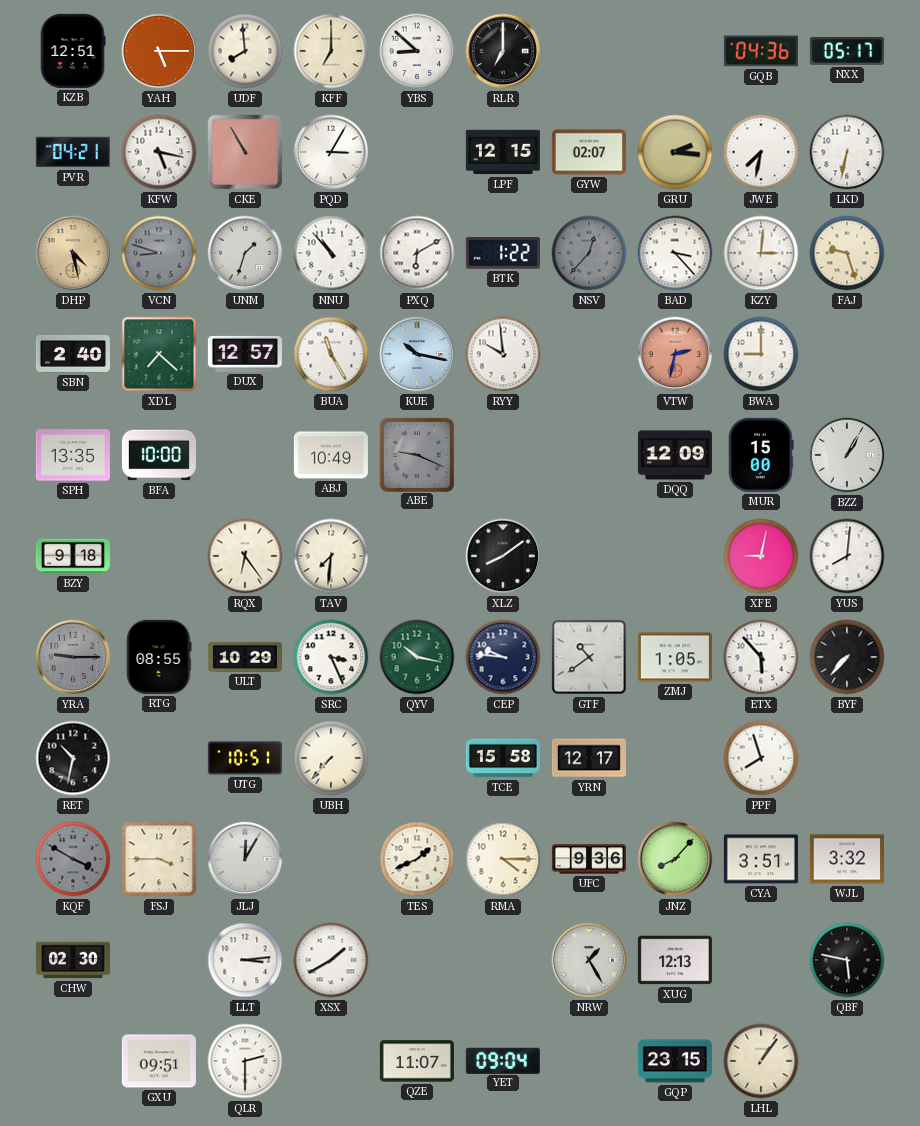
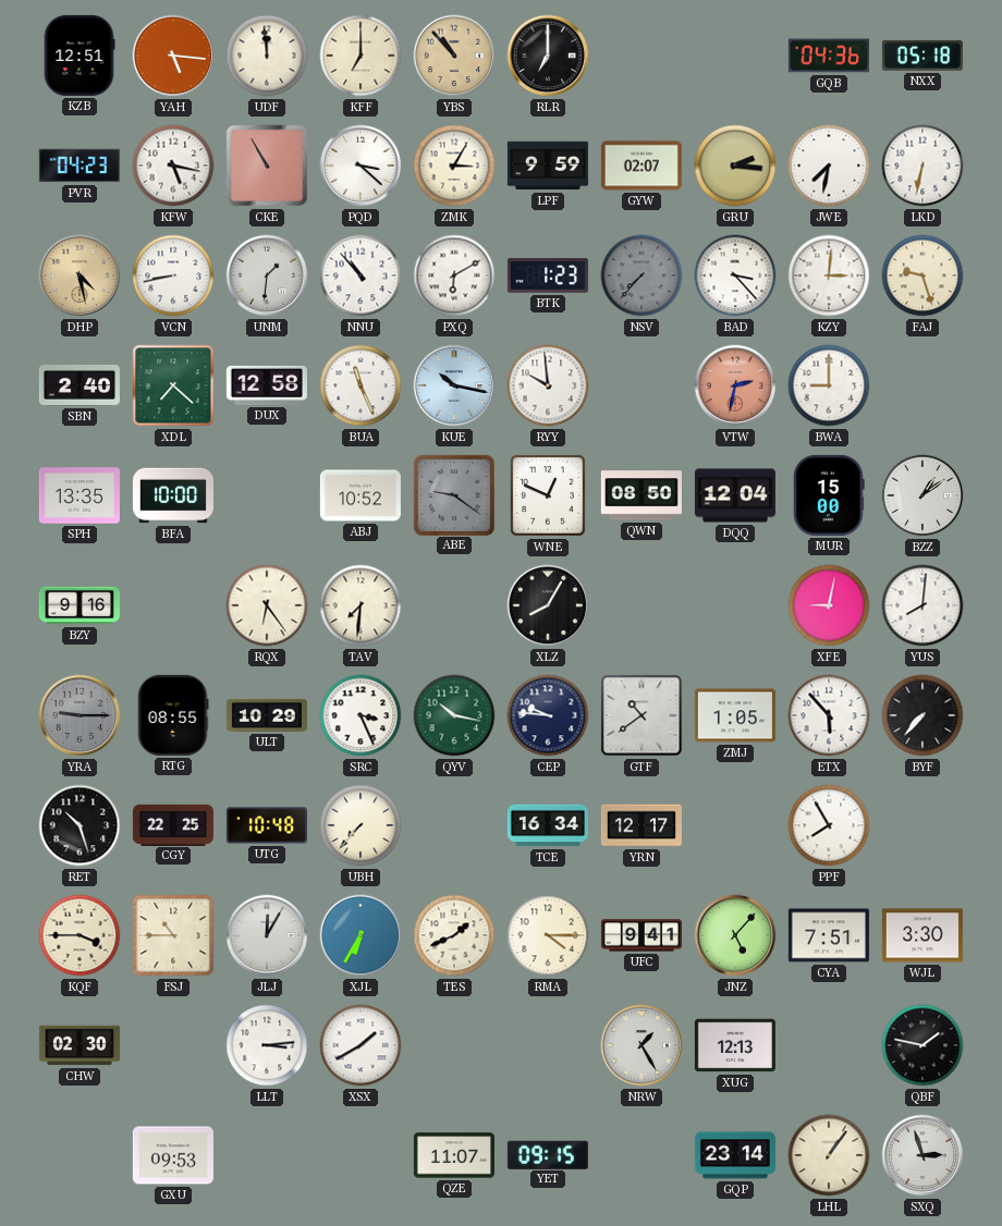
YAH: 5:15 -> 5:16 (173, 56)
UDF: 7:59 -> 11:59 (267, 56)
YBS: 8:52 -> 10:53 (454, 56)
YBS dial: white -> champagne (454, 56)
NXX: 05:17 -> 05:18 (922, 56)
PVR: 04:21 -> 04:23 (80, 165)
PQD: 3:05 -> 3:22 (361, 165)
ZMK: none -> 3:05 (454, 165)
LPF: 12:15 -> 9:59 (548, 165)
VCN: 8:48 -> 8:43 (173, 275)
VCN dial: grey -> white (173, 275)
UNM: 1:33 -> 1:31 (267, 275)
BTK: 1:22 -> 1:23 (548, 275)
NSV: 12:37 -> 7:37 (641, 275)
DUX: 12:57 -> 12:58 (267, 385)
BUA: 11:25 -> 11:26 (361, 385)
ABJ: 10:49 -> 10:52 (361, 495)
ABE: 9:19 -> 9:21 (453, 494)
WNE: none -> 12:49 (548, 495)
QWN: none -> 08:50 (641, 495)
DQQ: 12:09 -> 12:04 (735, 495)
BZZ: 1:05 -> 1:09 (922, 495)
BZY: 9:18 -> 9:16 (80, 605)
XLZ: 8:09 -> 8:05 (548, 605)
RET: 10:32 -> 10:27 (80, 825)
CGY: none -> 22:25 (173, 824)
UTG: 10:51 -> 10:48 (267, 825)
TCE: 15:58 -> 16:34 (548, 825)
PPF: 7:57 -> 7:55 (829, 825)
KQF: 3:50 -> 3:45 (80, 935)
KQF dial: grey -> cream (80, 935)
FSJ: 3:45 -> 10:45 (173, 935)
XJL: none -> 6:35 (361, 935)
UFC: 9:36 -> 9:41 (641, 935)
JNZ: 8:07 -> 5:07 (735, 935)
CYA: 3:51 -> 7:51 (829, 935)
WJL: 3:32 -> 3:30 (922, 935)
QBF: 5:47 -> 1:47 (922, 1045)
GXU: 09:51 -> 09:53 (173, 1155)
QLR: 2:30 -> none (245, 1061)
YET: 09:04 -> 09:15 (548, 1154)
GQP: 23:15 -> 23:14 (735, 1155)
SXQ: none -> 2:57 (922, 1155)
